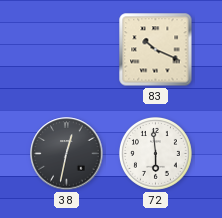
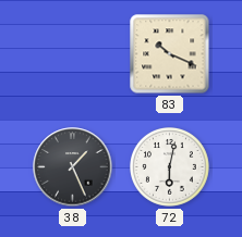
38: 12:32 -> 1:26 (73, 167)
72: 5:59 -> 6:02 (170, 167)
